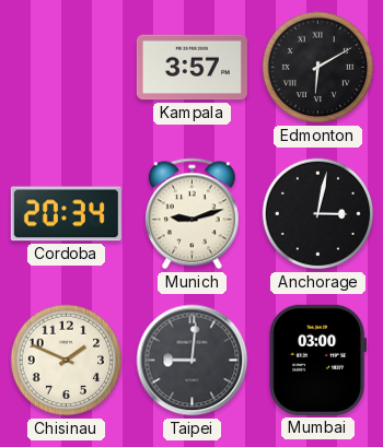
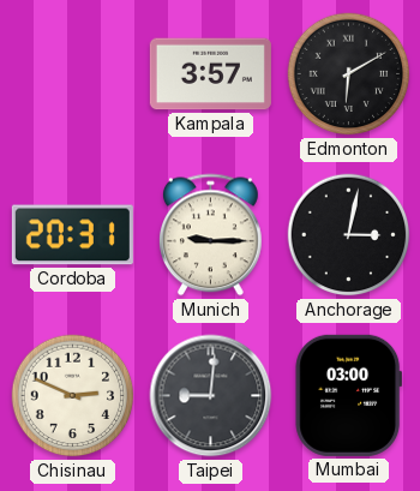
Cordoba: 20:34 -> 20:31 (72, 235)
Munich: 9:12 -> 9:15 (210, 235)
Chisinau: 1:49 -> 2:49 (73, 396)
